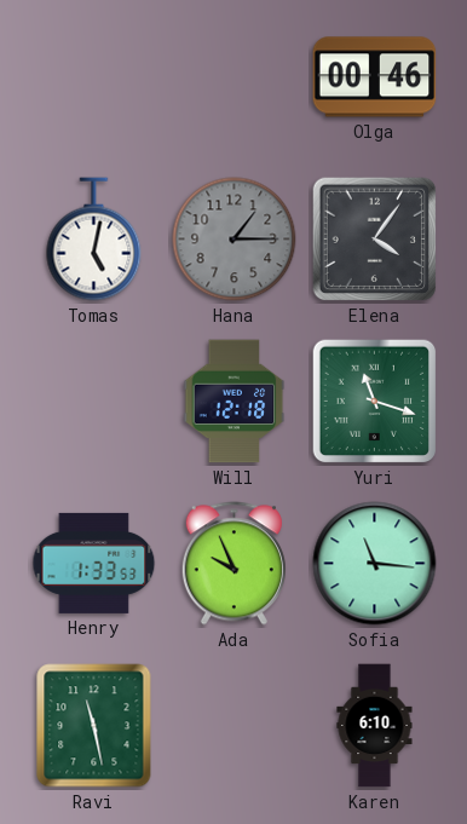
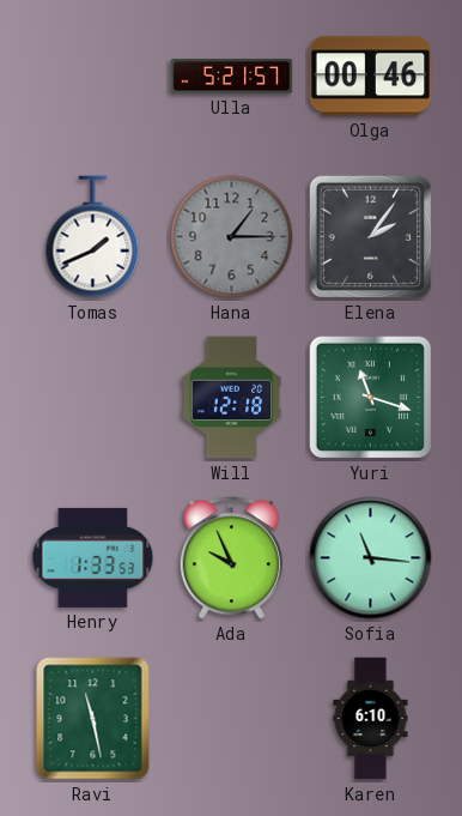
Ulla: none -> 5:21 (232, 77)
Tomas: 5:02 -> 1:41 (93, 237)
Elena: 4:06 -> 2:06 (371, 237)
